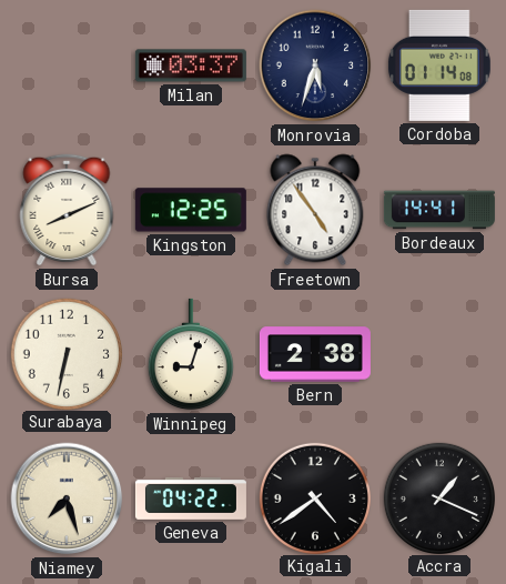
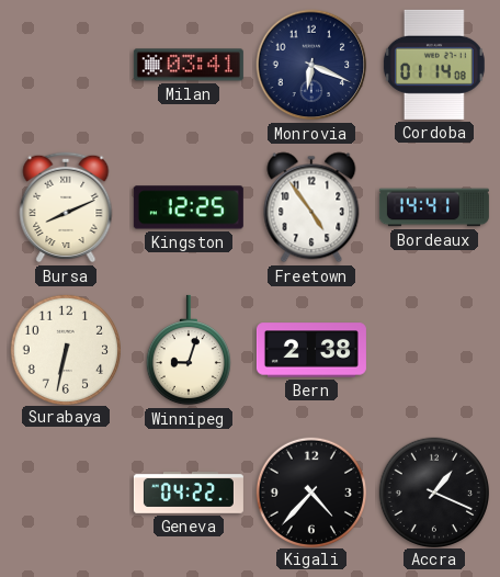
Milan: 03:37 -> 03:41 (189, 65)
Monrovia: 5:33 -> 6:19 (311, 65)
Niamey: 7:27 -> none (67, 499)
Kigali: 4:39 -> 4:37 (310, 491)
